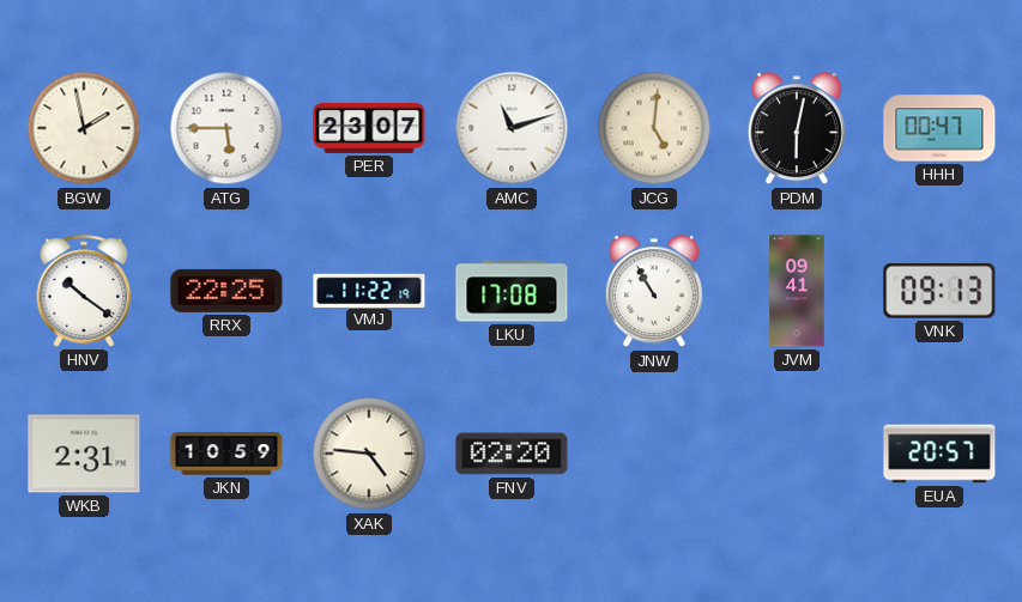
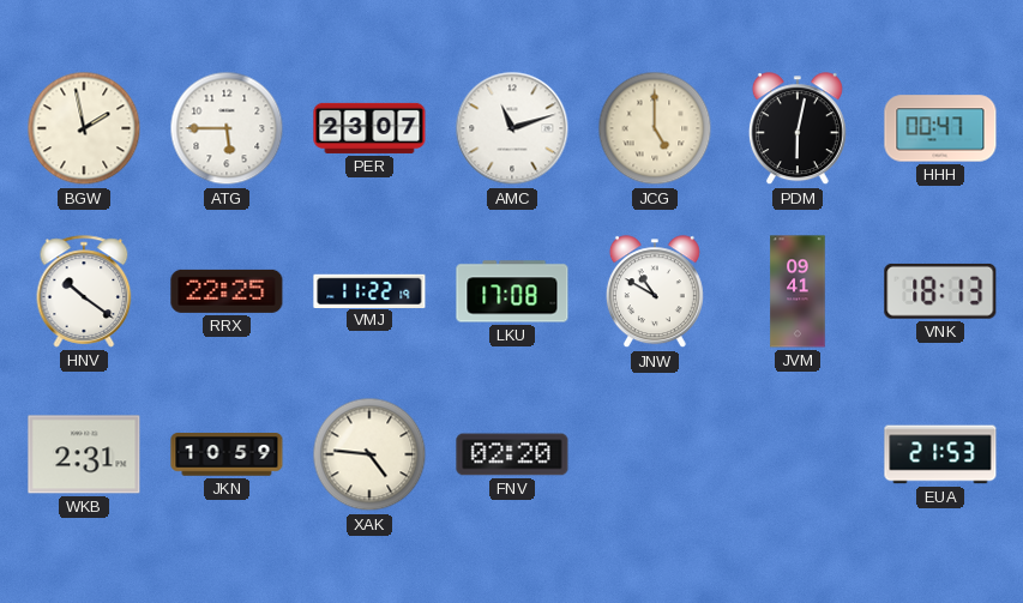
JCG: 5:01 -> 5:00 (655, 128)
JNW: 10:55 -> 10:50 (655, 293)
VNK: 09:13 -> 18:13 (940, 291)
EUA: 20:57 -> 21:53 (940, 454)
